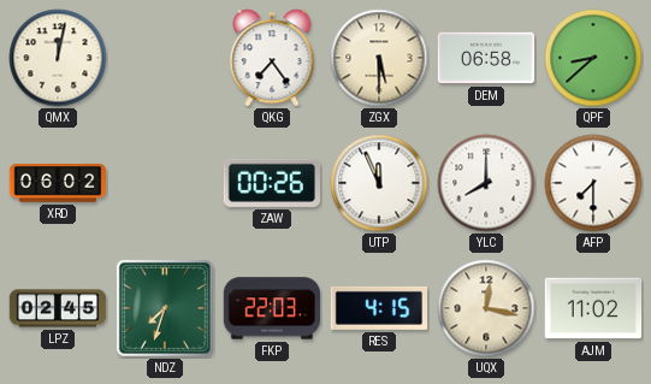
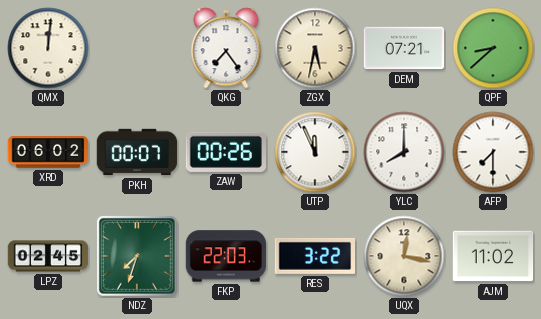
QMX: 12:02 -> 12:01 (48, 48)
ZGX: 5:30 -> 5:32 (315, 48)
DEM: 06:58 -> 07:21 (404, 48)
PKH: none -> 00:07 (137, 152)
RES: 4:15 -> 3:22 (314, 256)
